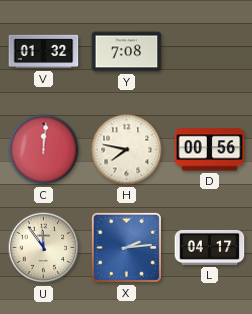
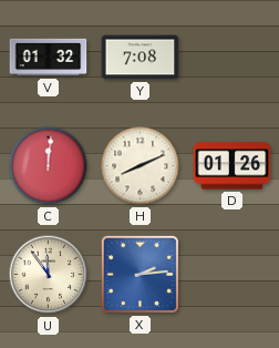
H: 7:47 -> 8:11 (141, 166)
D: 00:56 -> 01:26 (232, 166)
L: 04:17 -> none (210, 247)
